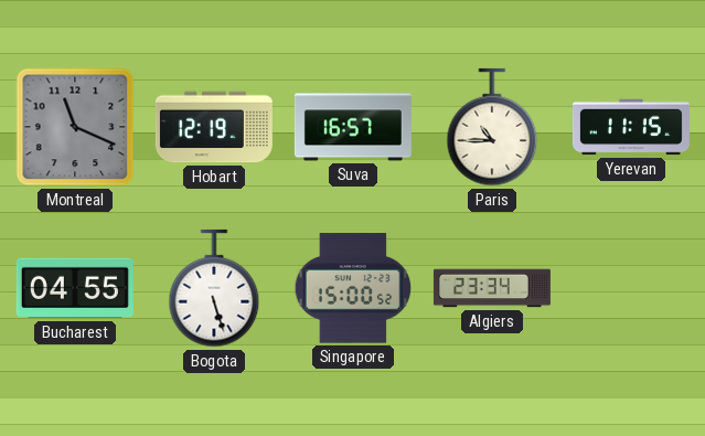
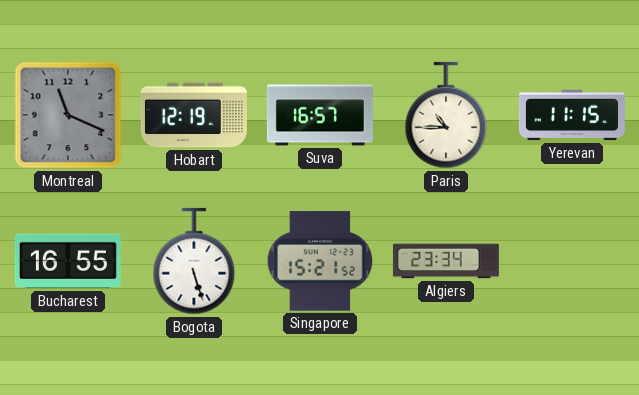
Bucharest: 04:55 -> 16:55 (68, 261)
Singapore: 15:00 -> 15:21 (320, 261)
